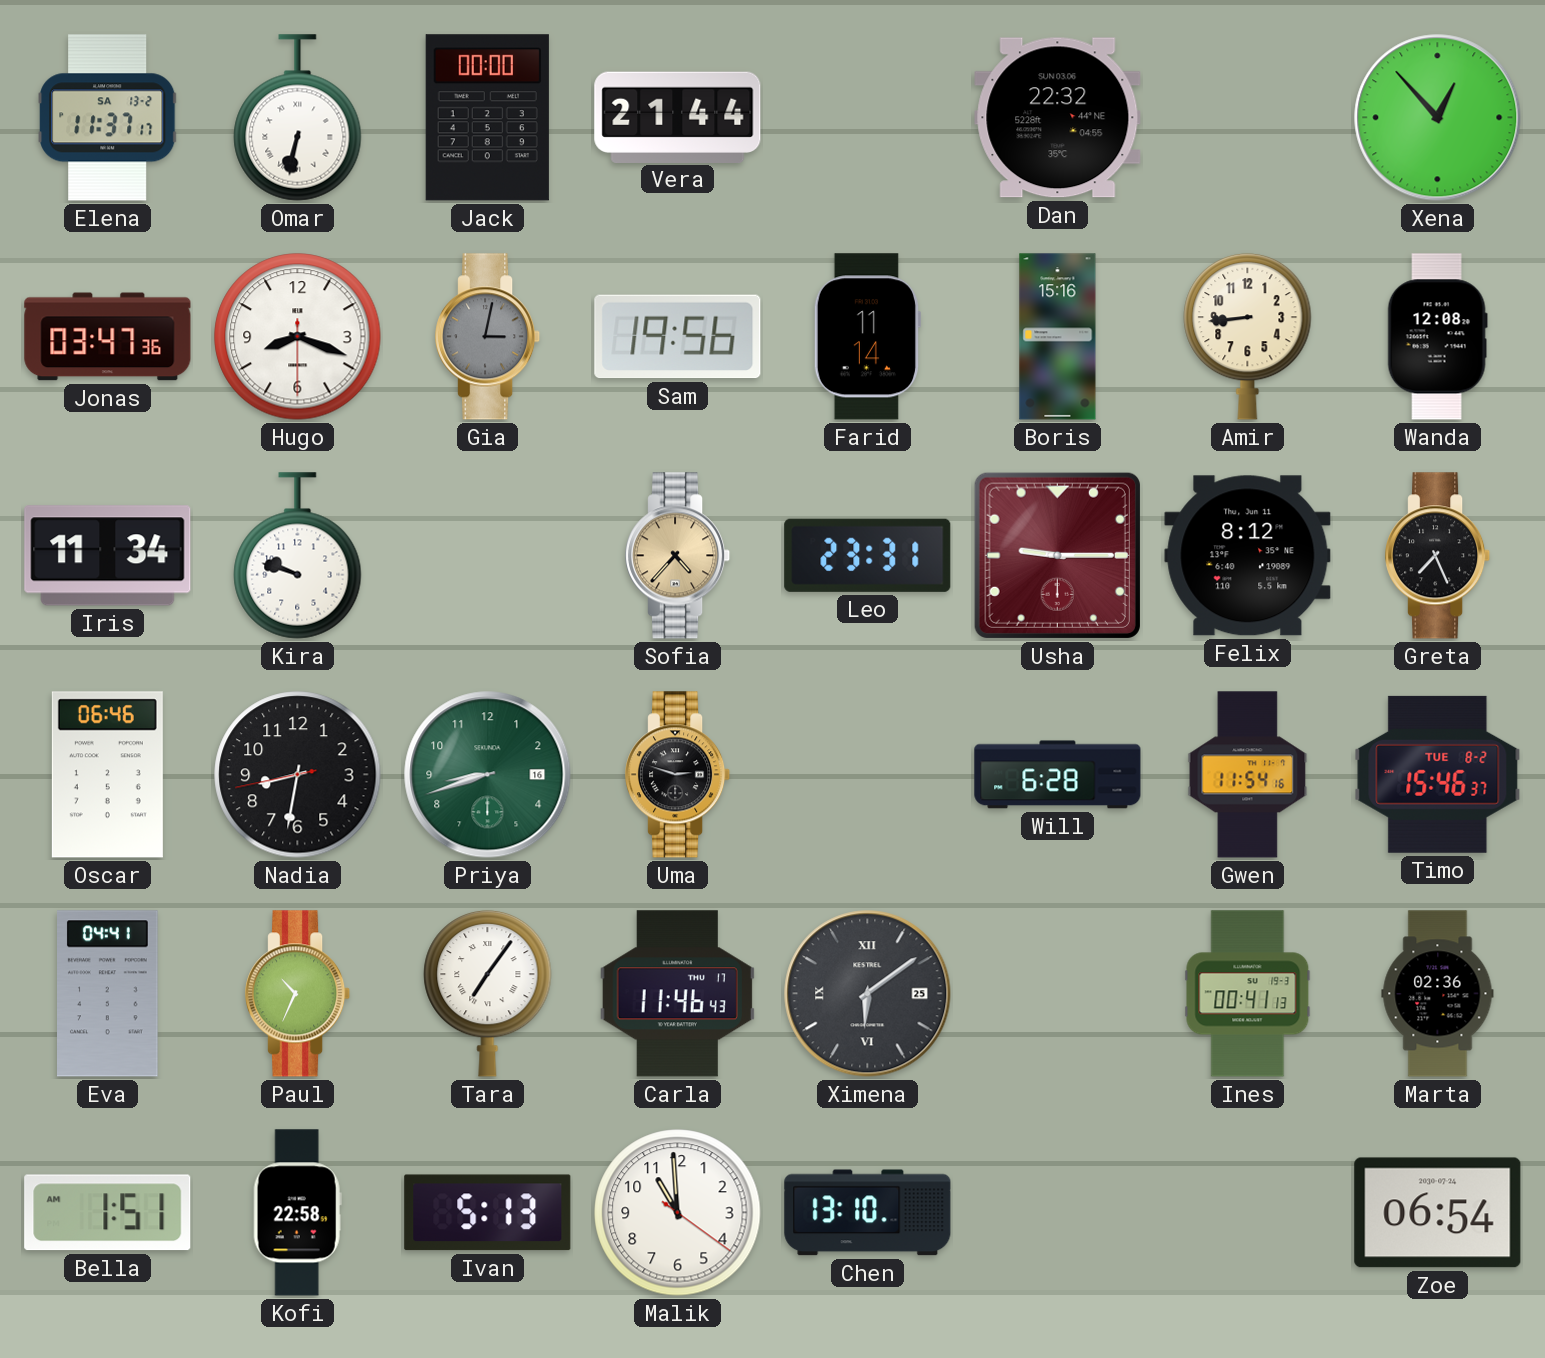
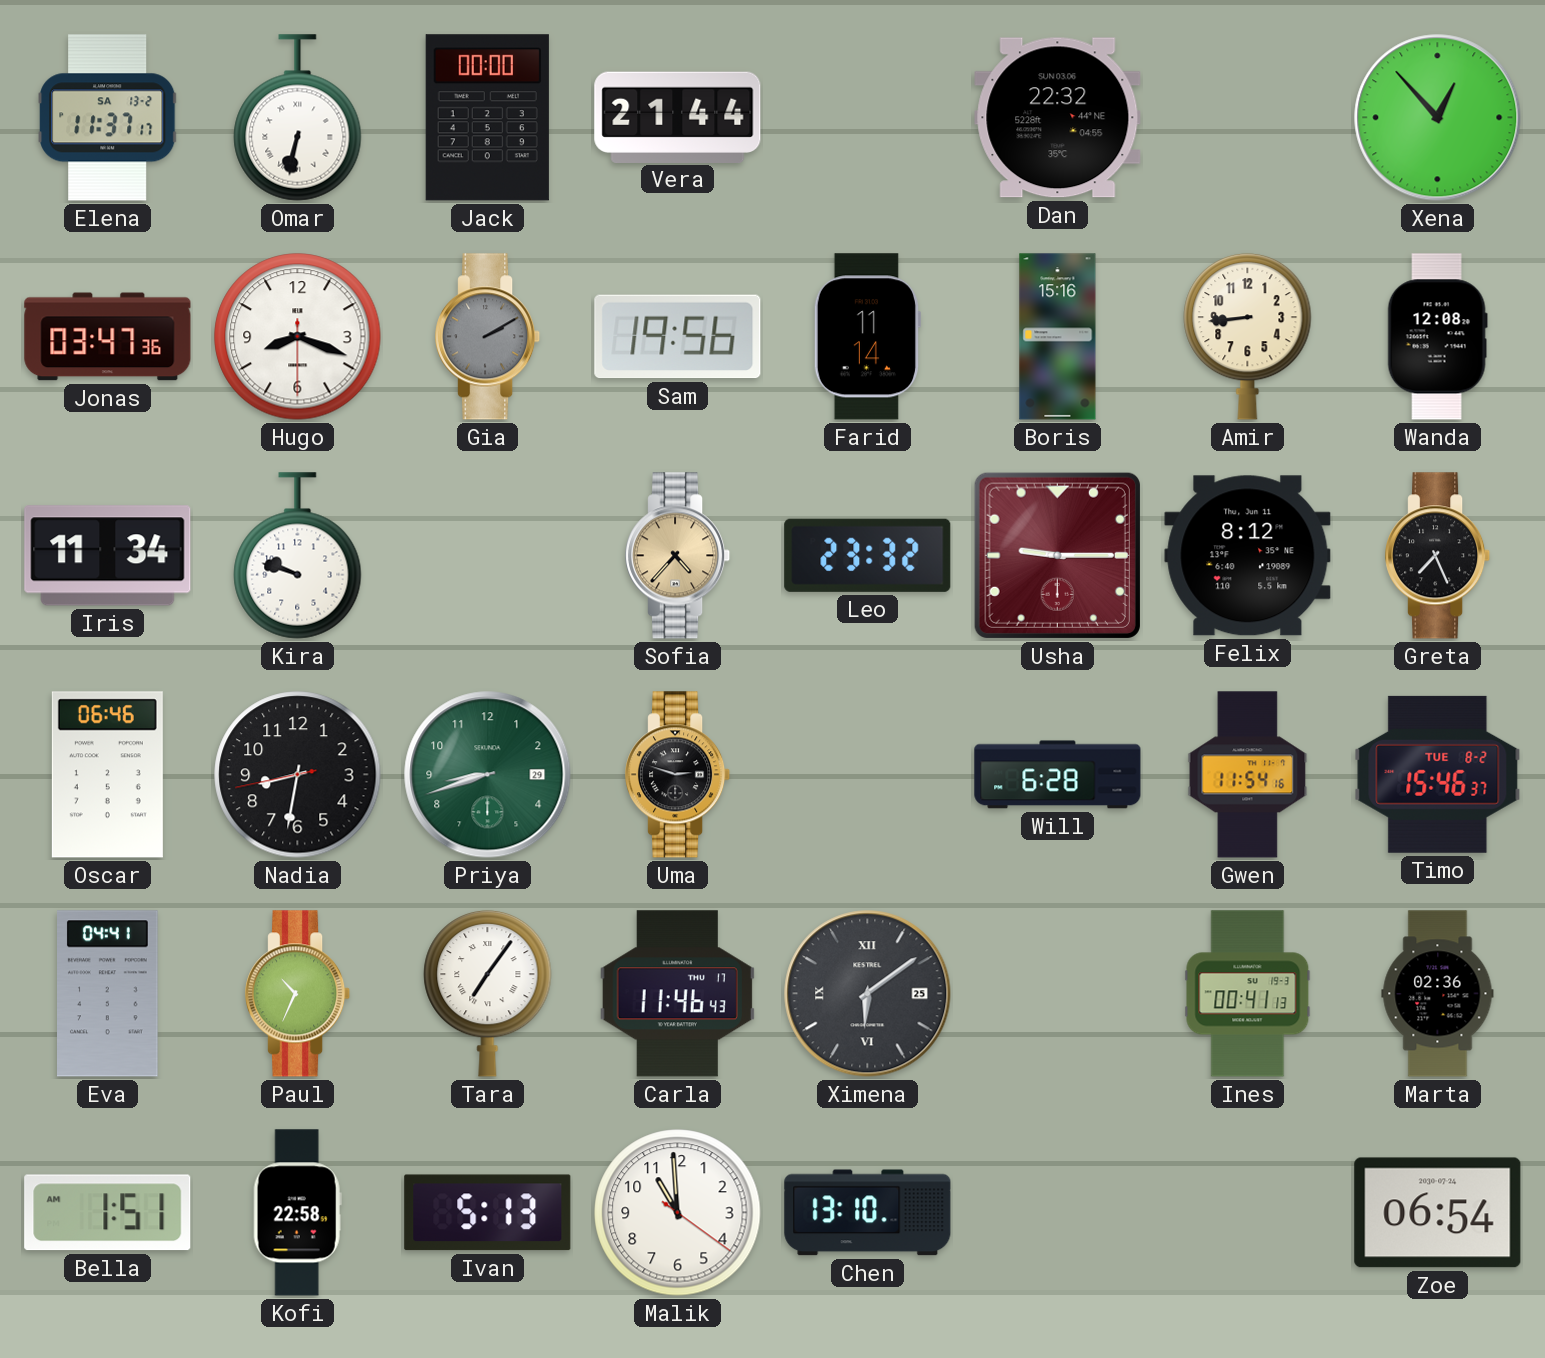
Gia: 3:02 -> 2:10 (488, 337)
Leo: 23:31 -> 23:32 (868, 555)
Priya date: 16 -> 29 (488, 775)
